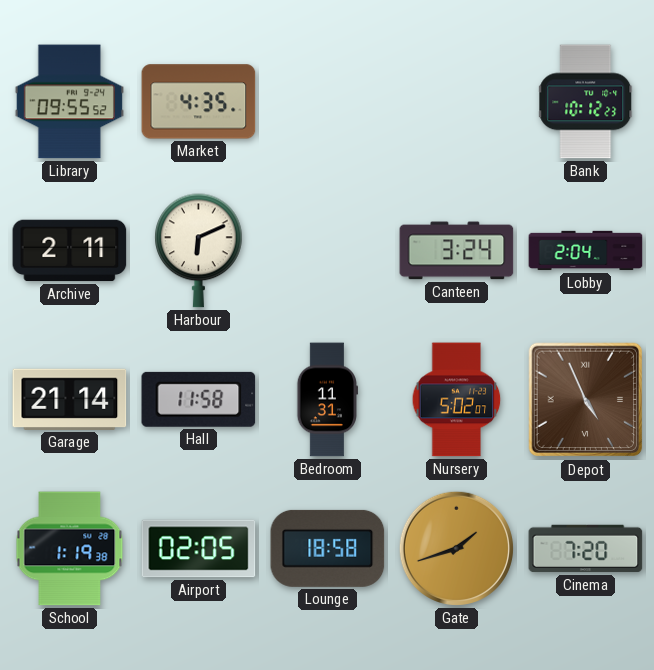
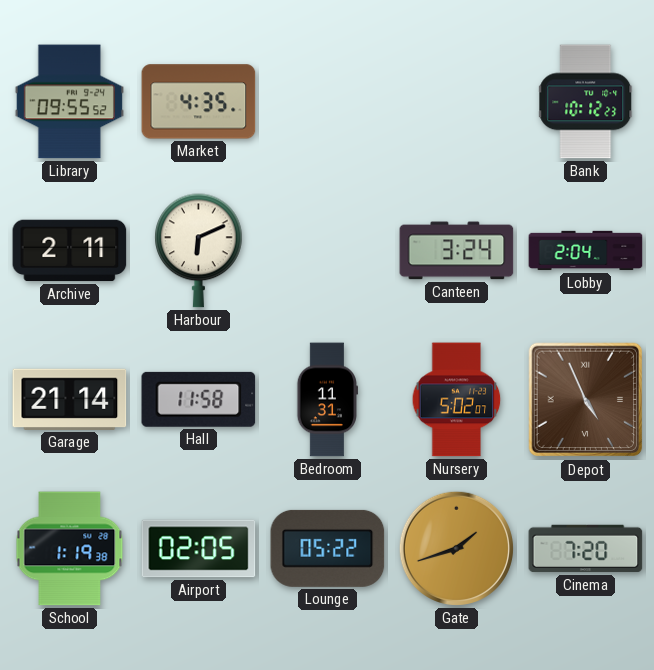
Lounge: 18:58 -> 05:22 (328, 548)
